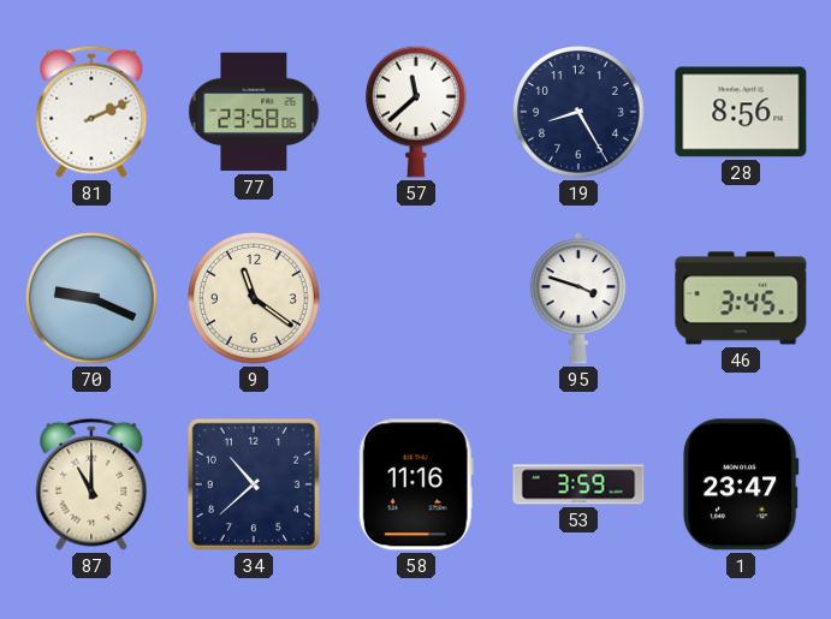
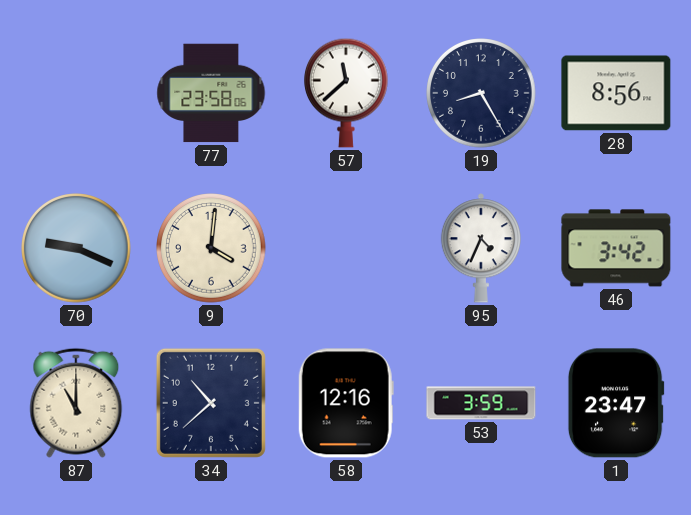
81: 2:11 -> none (91, 112)
9: 11:21 -> 4:01 (211, 248)
95: 3:48 -> 4:34 (481, 248)
46: 3:45 -> 3:42 (616, 248)
58: 11:16 -> 12:16 (346, 403)
